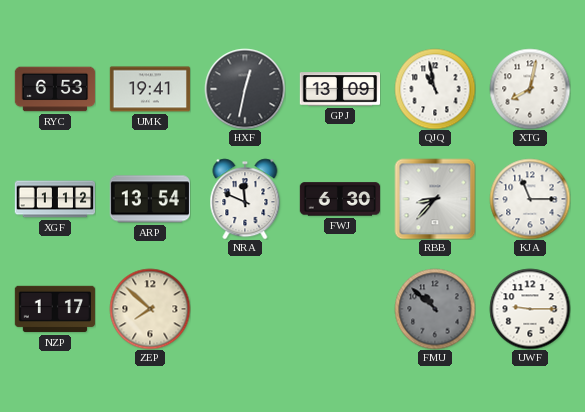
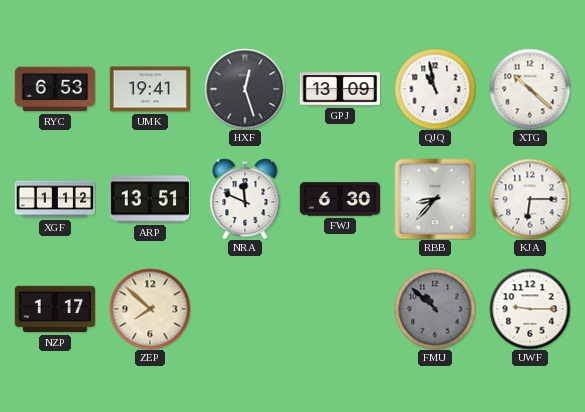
HXF: 12:32 -> 12:27 (245, 89)
XTG: 8:02 -> 10:22 (530, 89)
ARP: 13:54 -> 13:51 (149, 199)
KJA: 11:15 -> 6:15 (530, 199)
